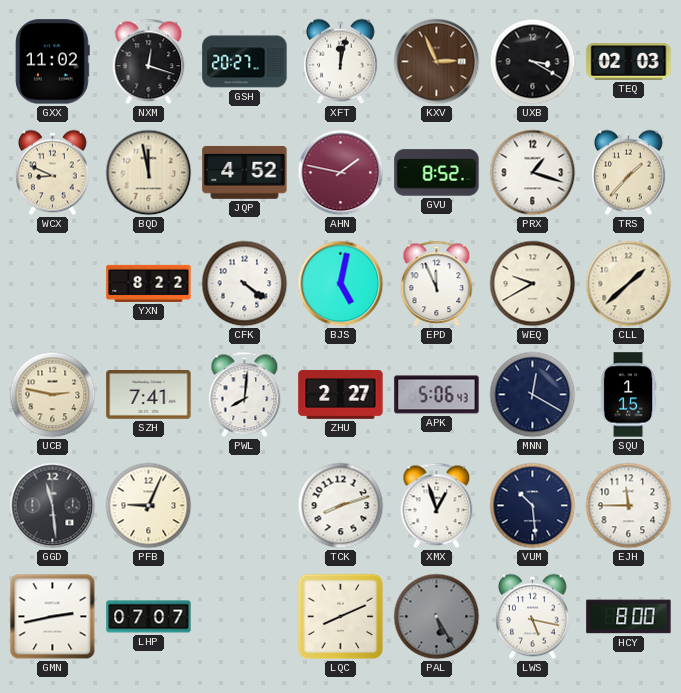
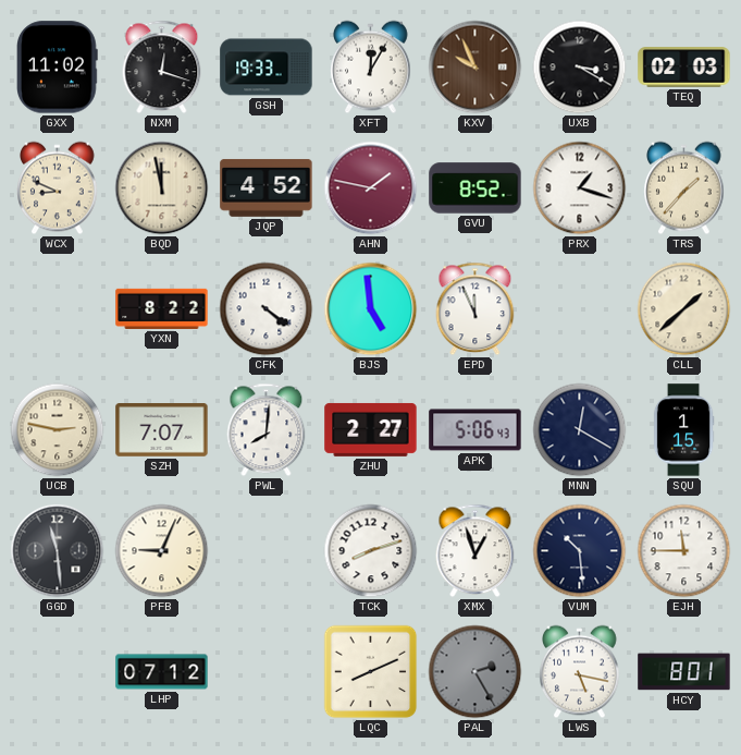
GSH: 20:27 -> 19:33 (267, 68)
XFT: 12:02 -> 12:05 (371, 68)
KXV: 2:56 -> 9:56 (476, 68)
BJS: 5:02 -> 4:59 (371, 309)
WEQ: 9:40 -> none (533, 284)
SZH: 7:41 -> 7:07 (162, 430)
GMN: 2:43 -> none (53, 617)
LHP: 07:07 -> 07:12 (162, 672)
PAL: 5:25 -> 2:25 (476, 672)
HCY: 8:00 -> 8:01 (684, 672)
